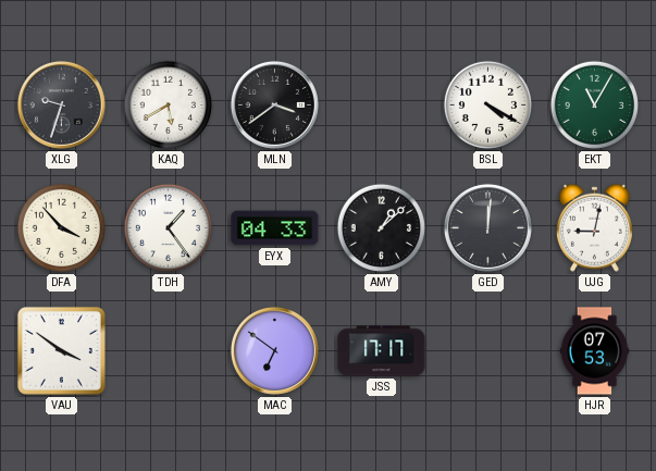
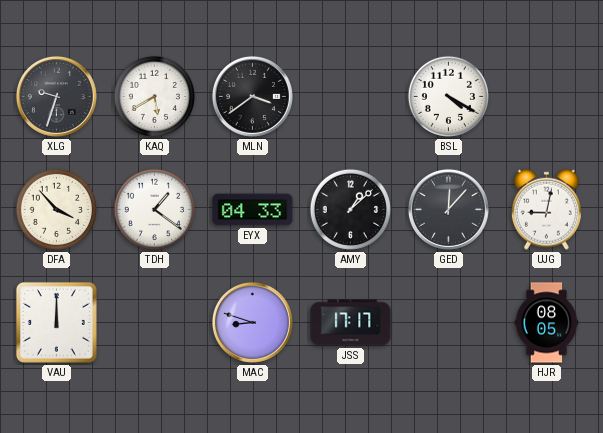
EKT: 11:05 -> none (594, 104)
TDH: 1:24 -> 1:21 (154, 209)
GED: 12:01 -> 12:07 (448, 209)
VAU: 3:51 -> 12:00 (56, 322)
MAC: 6:51 -> 8:48 (252, 322)
HJR: 07:53 -> 08:05 (547, 323)
